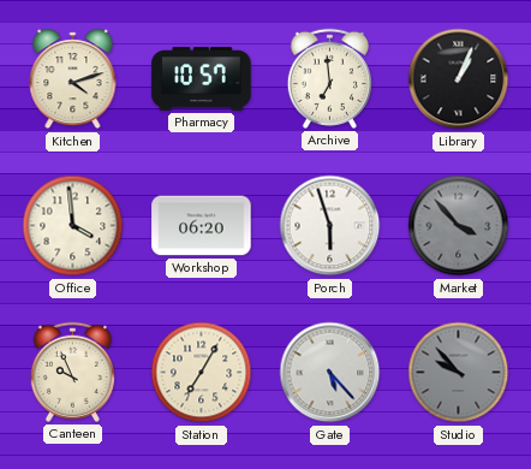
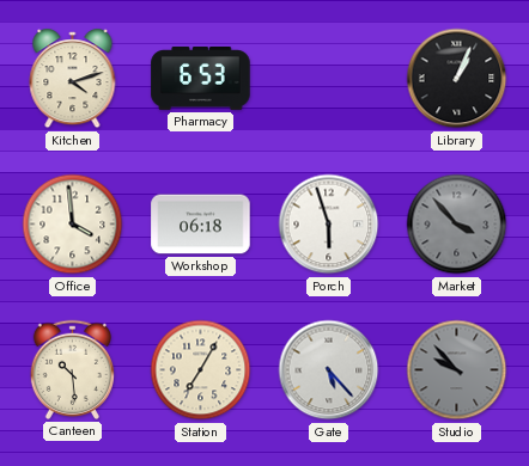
Pharmacy: 10:57 -> 6:53 (201, 79)
Archive: 6:59 -> none (329, 78)
Workshop: 06:20 -> 06:18 (201, 225)
Canteen: 9:56 -> 10:29 (72, 369)
